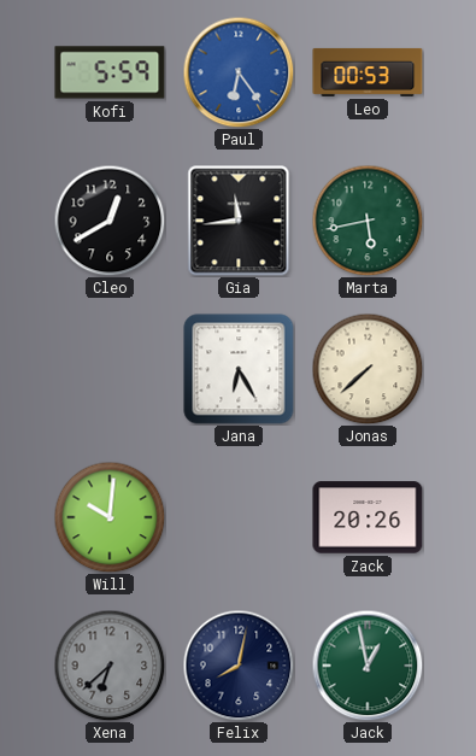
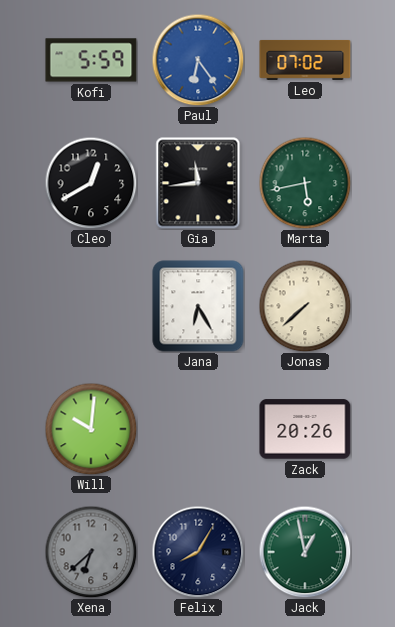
Leo: 00:53 -> 07:02 (305, 60)
Felix: 8:02 -> 8:05 (198, 552)
